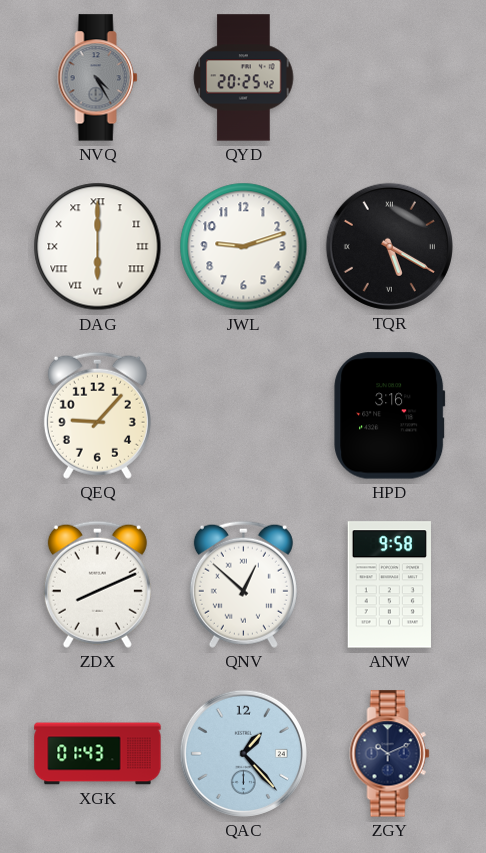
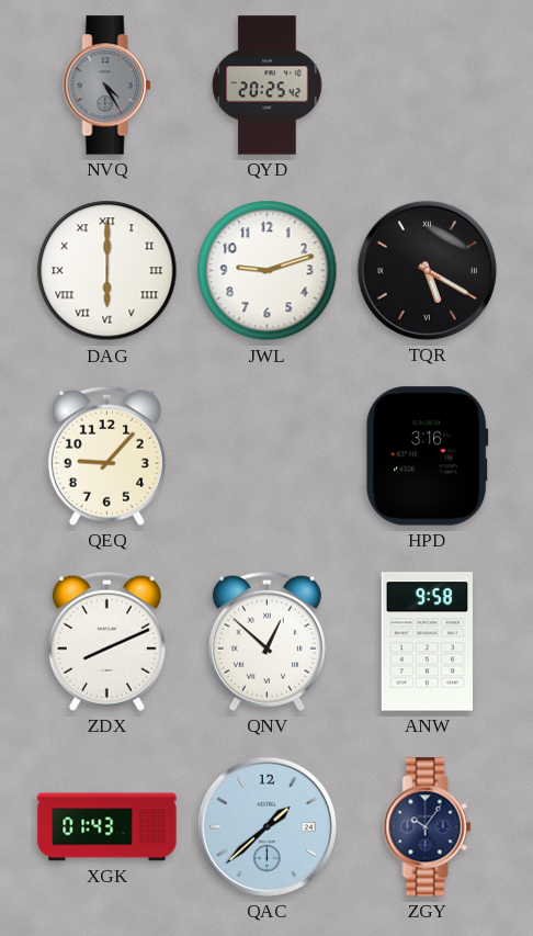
QAC: 1:23 -> 1:38 (266, 826)
ZGY: 10:11 -> 10:06 (428, 827)
